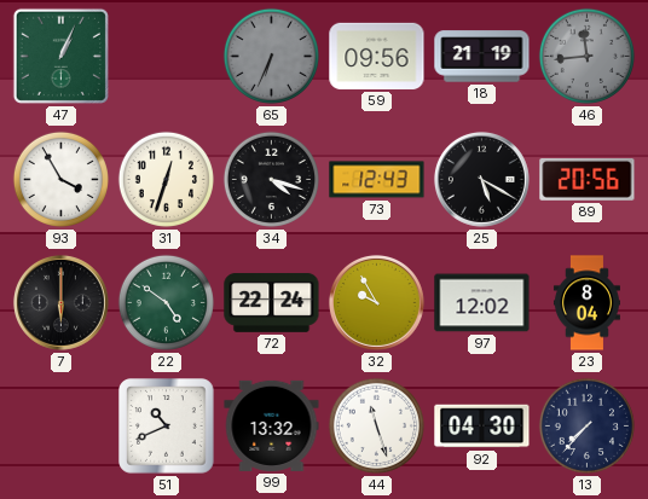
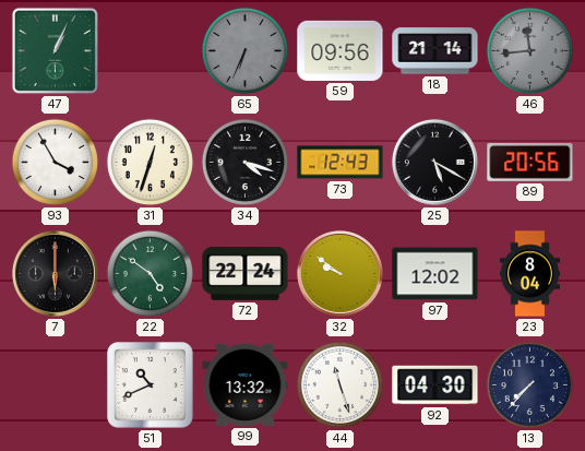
18: 21:19 -> 21:14 (435, 51)
32: 9:55 -> 9:51 (339, 273)
